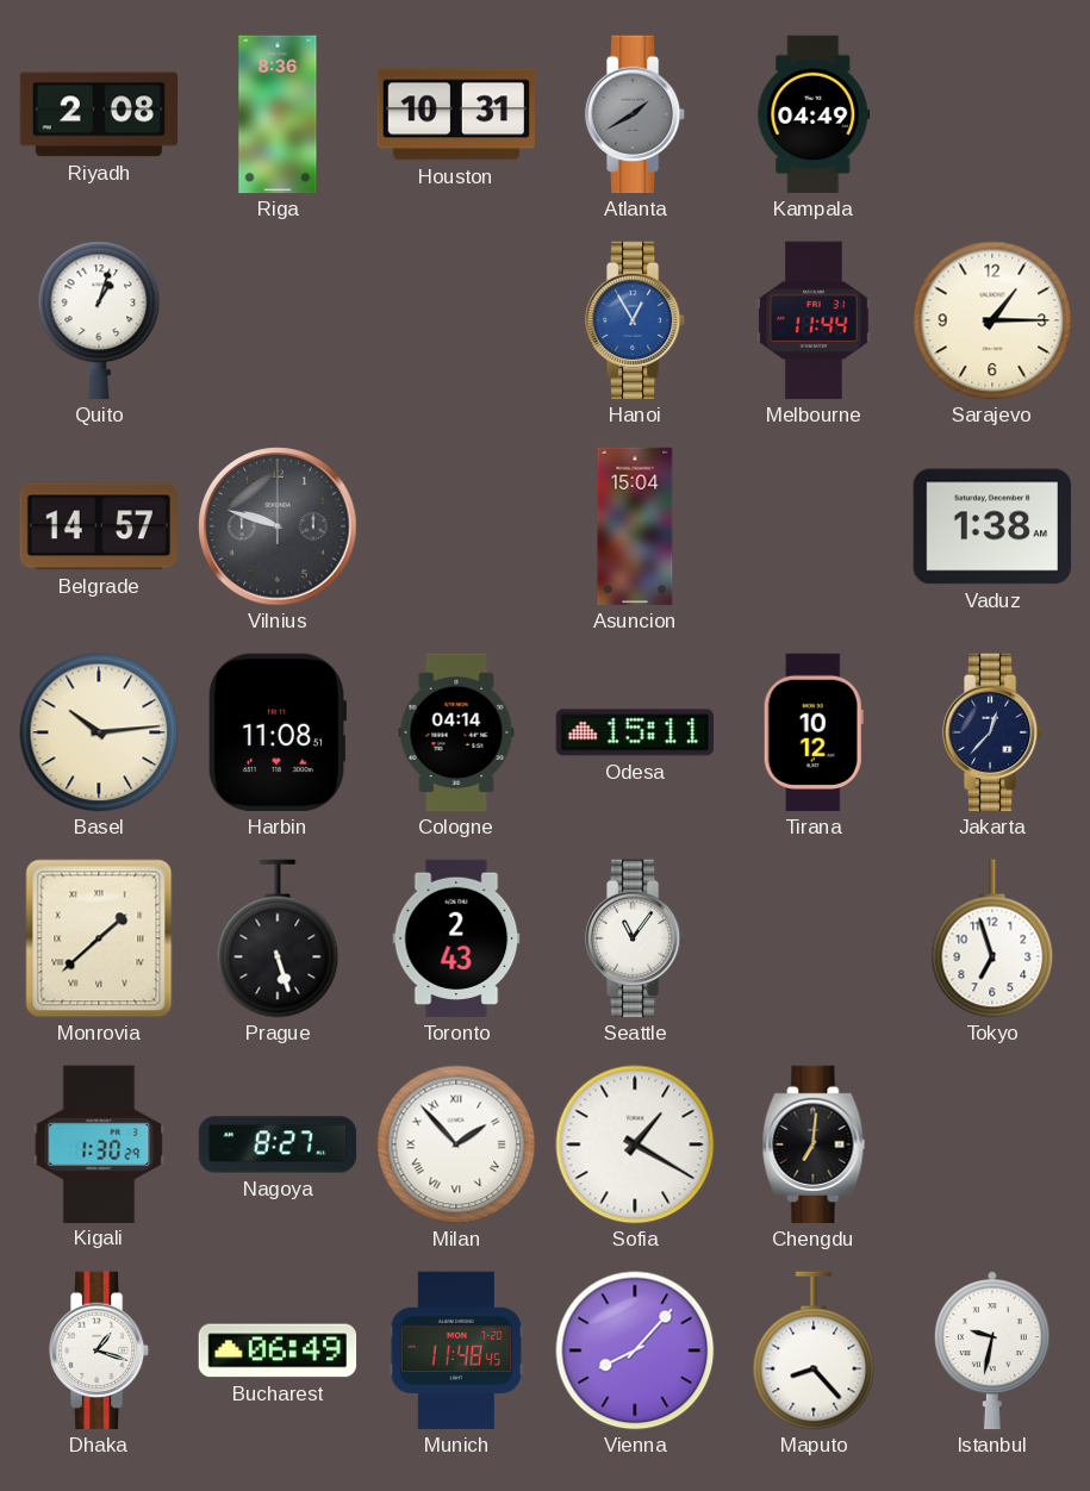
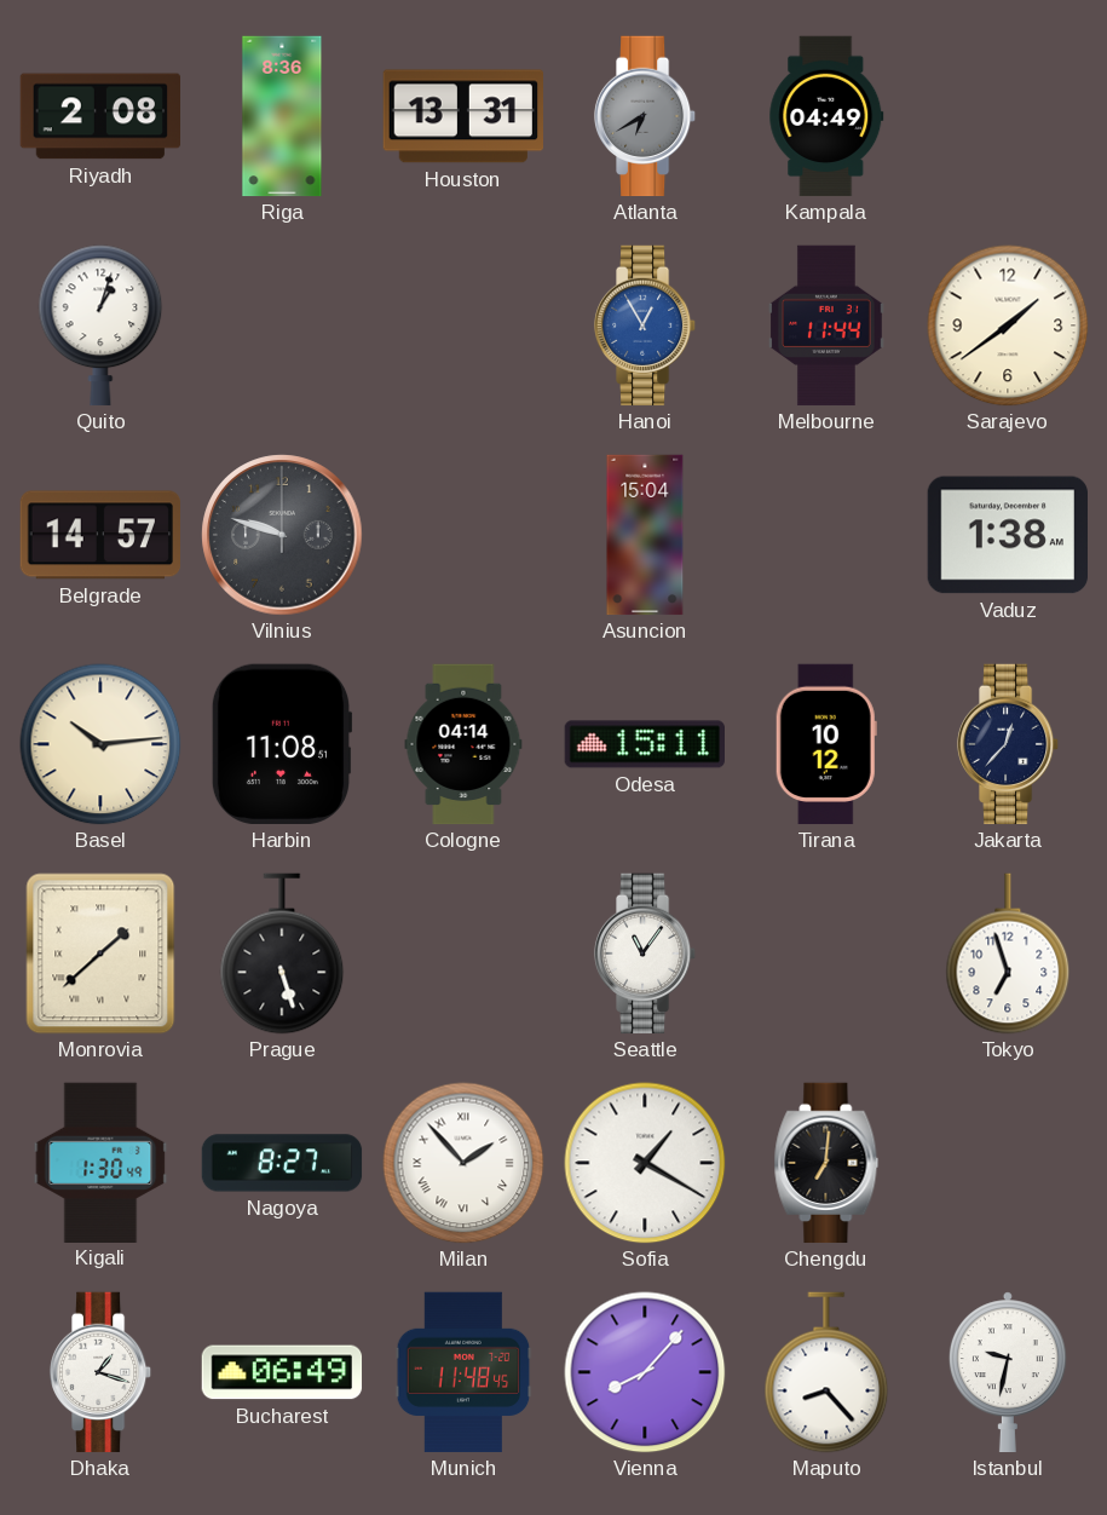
Houston: 10:31 -> 13:31 (462, 116)
Atlanta: 1:40 -> 6:40 (645, 116)
Sarajevo: 1:15 -> 1:39 (1008, 326)
Toronto: 2:43 -> none (456, 938)
Kigali: 1:30:29 -> 1:30:49 (100, 1162)
